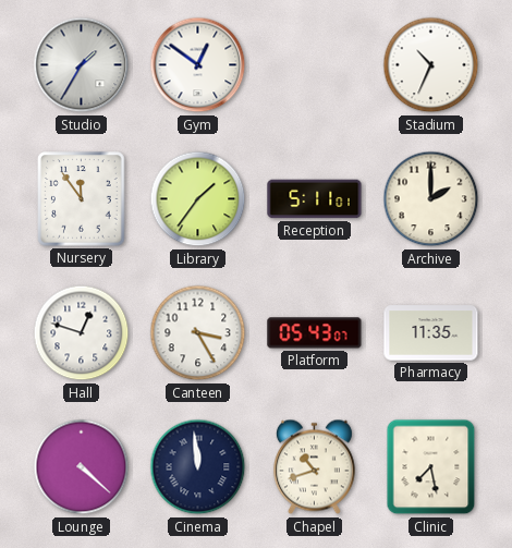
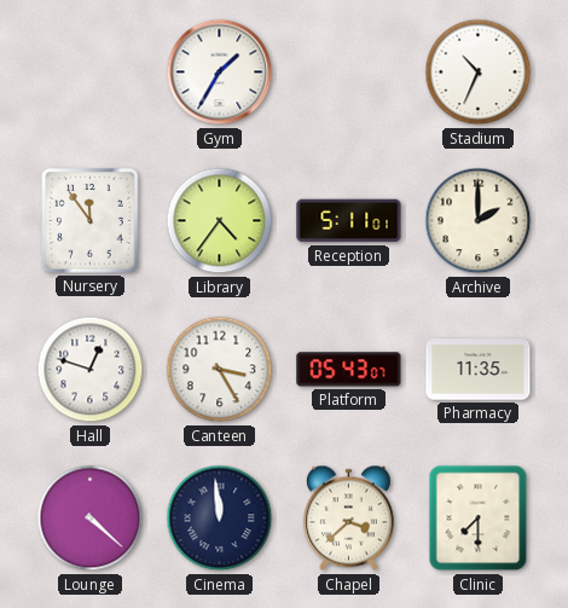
Studio: 1:35 -> none (82, 65)
Gym: 12:51 -> 1:35 (220, 73)
Library: 1:36 -> 4:36 (220, 221)
Chapel: 10:42 -> 3:38 (348, 519)
Clinic: 7:28 -> 7:30 (479, 519)
